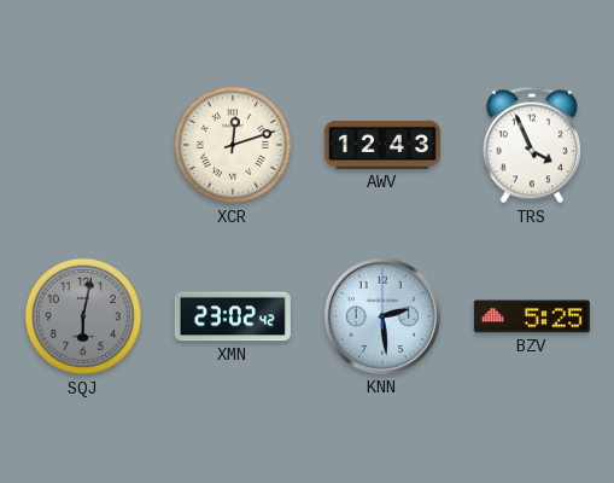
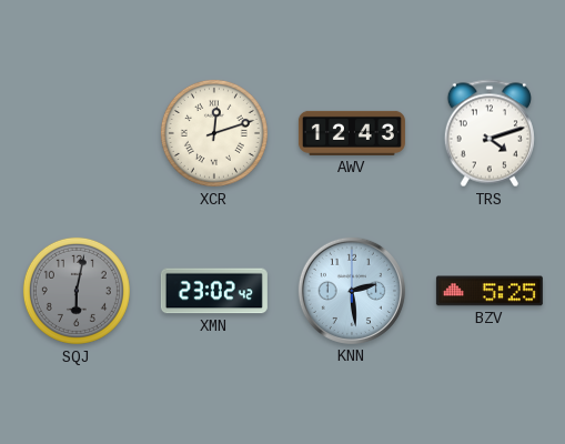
TRS: 3:56 -> 4:12 (490, 133)
